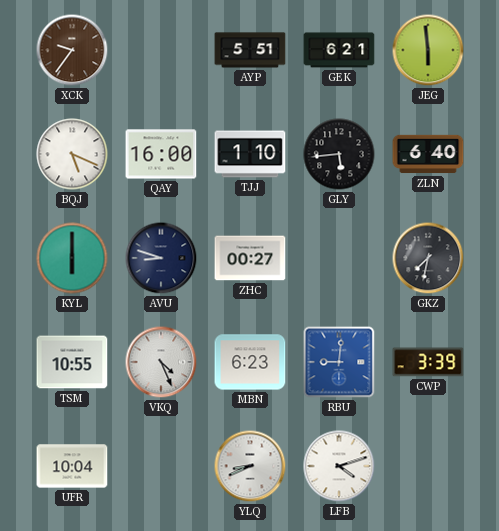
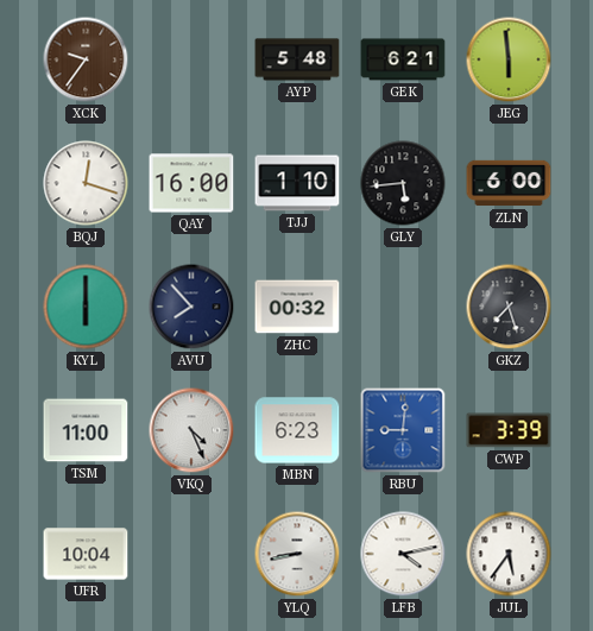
AYP: 5:51 -> 5:48 (297, 59)
BQJ: 5:19 -> 12:18 (86, 183)
ZLN: 6:40 -> 6:00 (509, 183)
AVU: 8:48 -> 7:53 (191, 307)
ZHC: 00:27 -> 00:32 (297, 307)
GKZ: 7:32 -> 7:27 (509, 307)
TSM: 10:55 -> 11:00 (86, 430)
YLQ: 8:41 -> 8:43 (297, 554)
LFB: 4:12 -> 4:13 (403, 554)
JUL: none -> 5:36 (509, 554)
